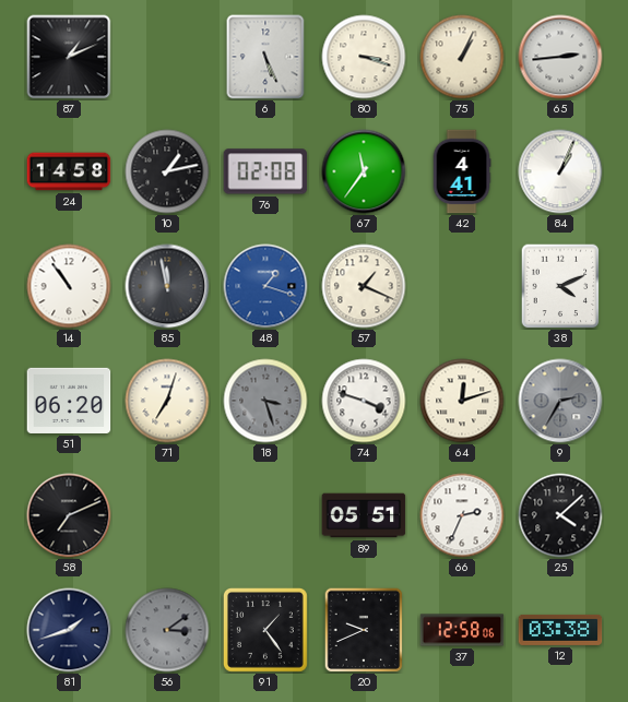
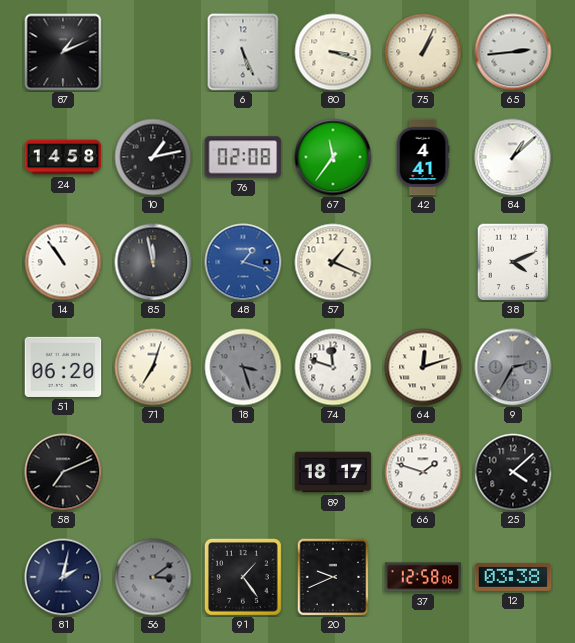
84: 1:04 -> 1:08 (513, 157)
74: 3:48 -> 11:48 (333, 367)
89: 05:51 -> 18:17 (333, 472)
66: 2:34 -> 1:48 (423, 472)
81: 1:42 -> 2:02 (63, 577)
